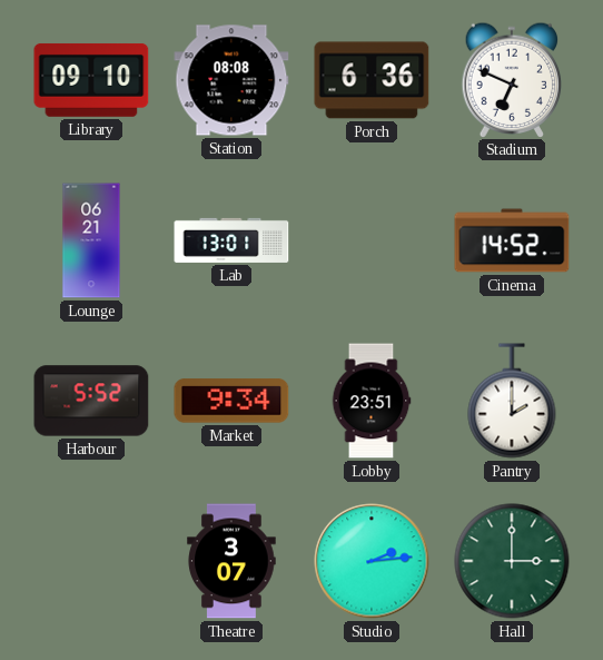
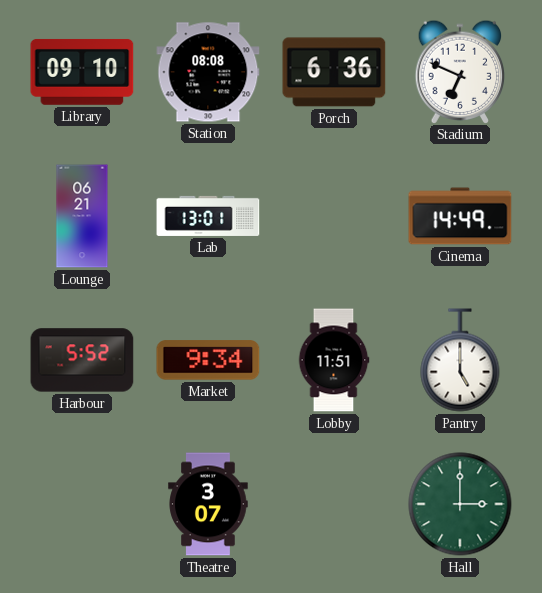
Cinema: 14:52 -> 14:49 (460, 216)
Lobby: 23:51 -> 11:51 (334, 360)
Pantry: 2:00 -> 5:00 (460, 360)
Studio: 2:14 -> none (372, 561)
